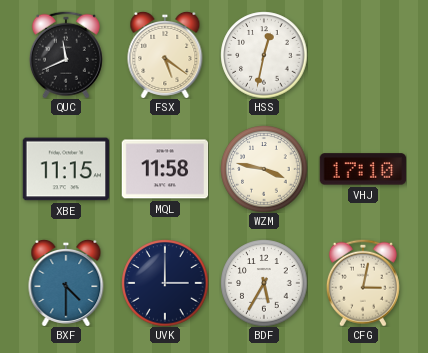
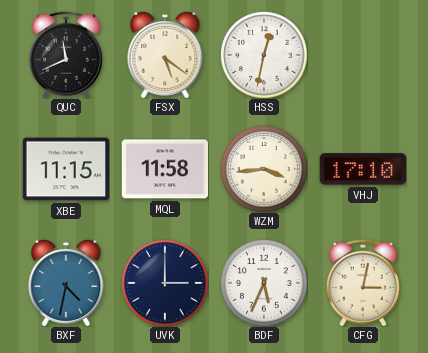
WZM: 3:47 -> 3:44 (264, 169)
BXF: 4:30 -> 4:32 (66, 283)
BDF: 5:35 -> 5:34 (264, 283)
